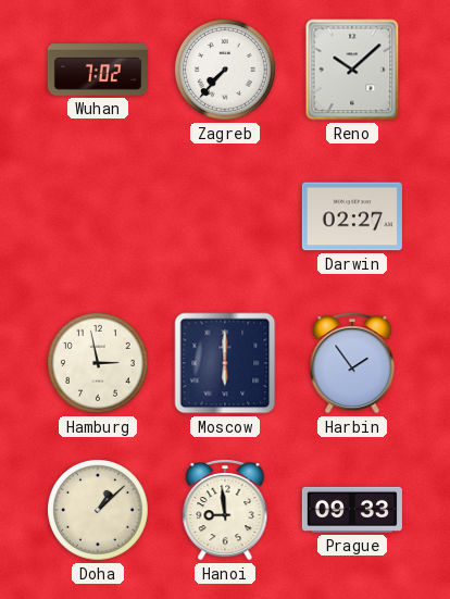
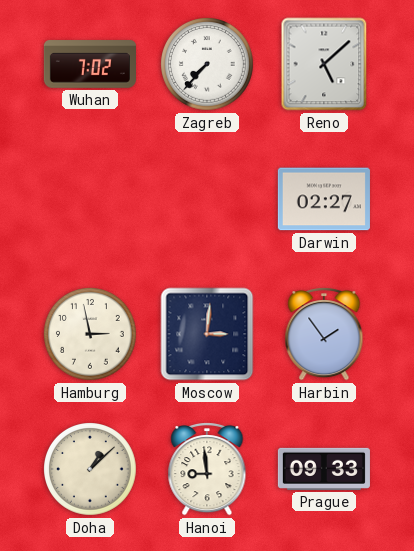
Reno: 10:08 -> 5:08 (324, 64)
Moscow: 6:00 -> 3:01 (207, 334)
